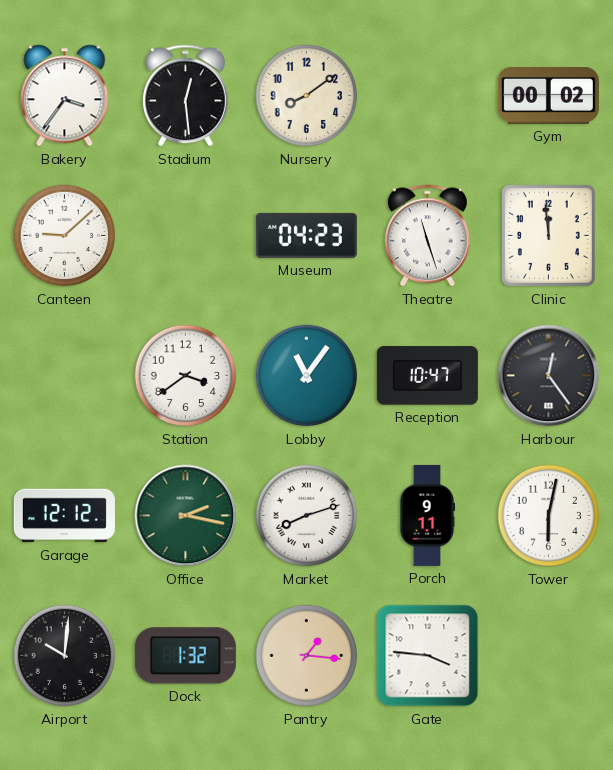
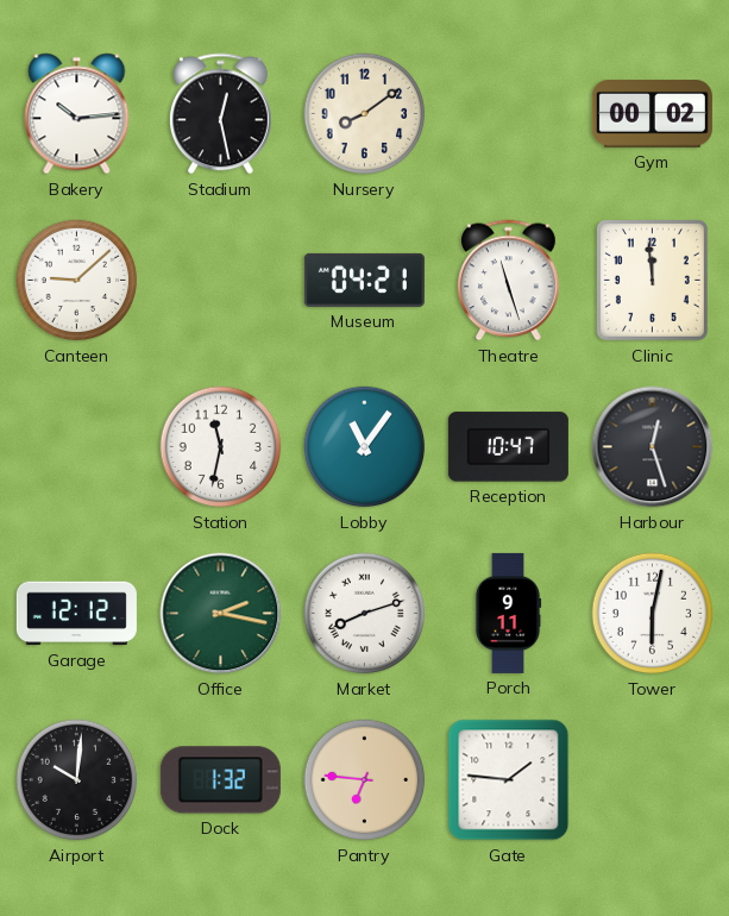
Bakery: 3:36 -> 10:14 (77, 114)
Stadium: 12:29 -> 12:28 (221, 114)
Museum: 04:23 -> 04:21 (364, 280)
Station: 3:39 -> 11:32 (221, 447)
Harbour: 12:24 -> 12:27 (653, 447)
Pantry: 1:16 -> 6:46 (365, 780)
Gate: 3:46 -> 1:46 (509, 780)
